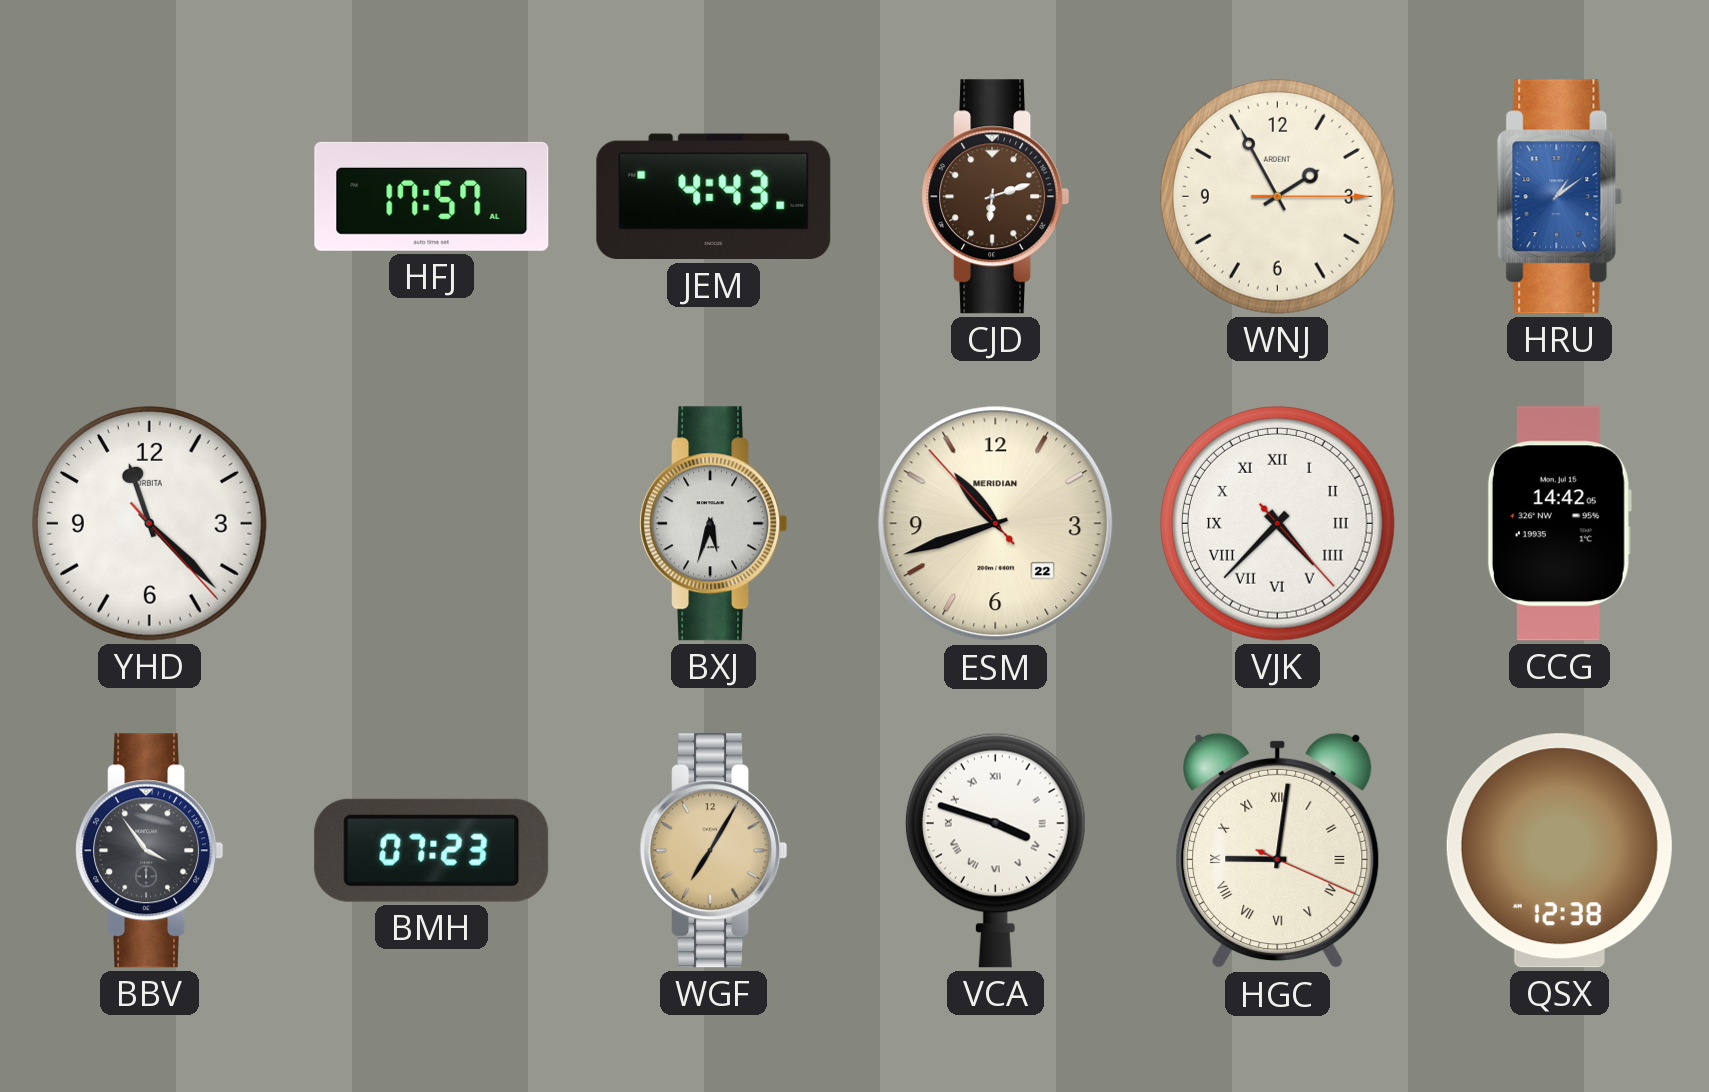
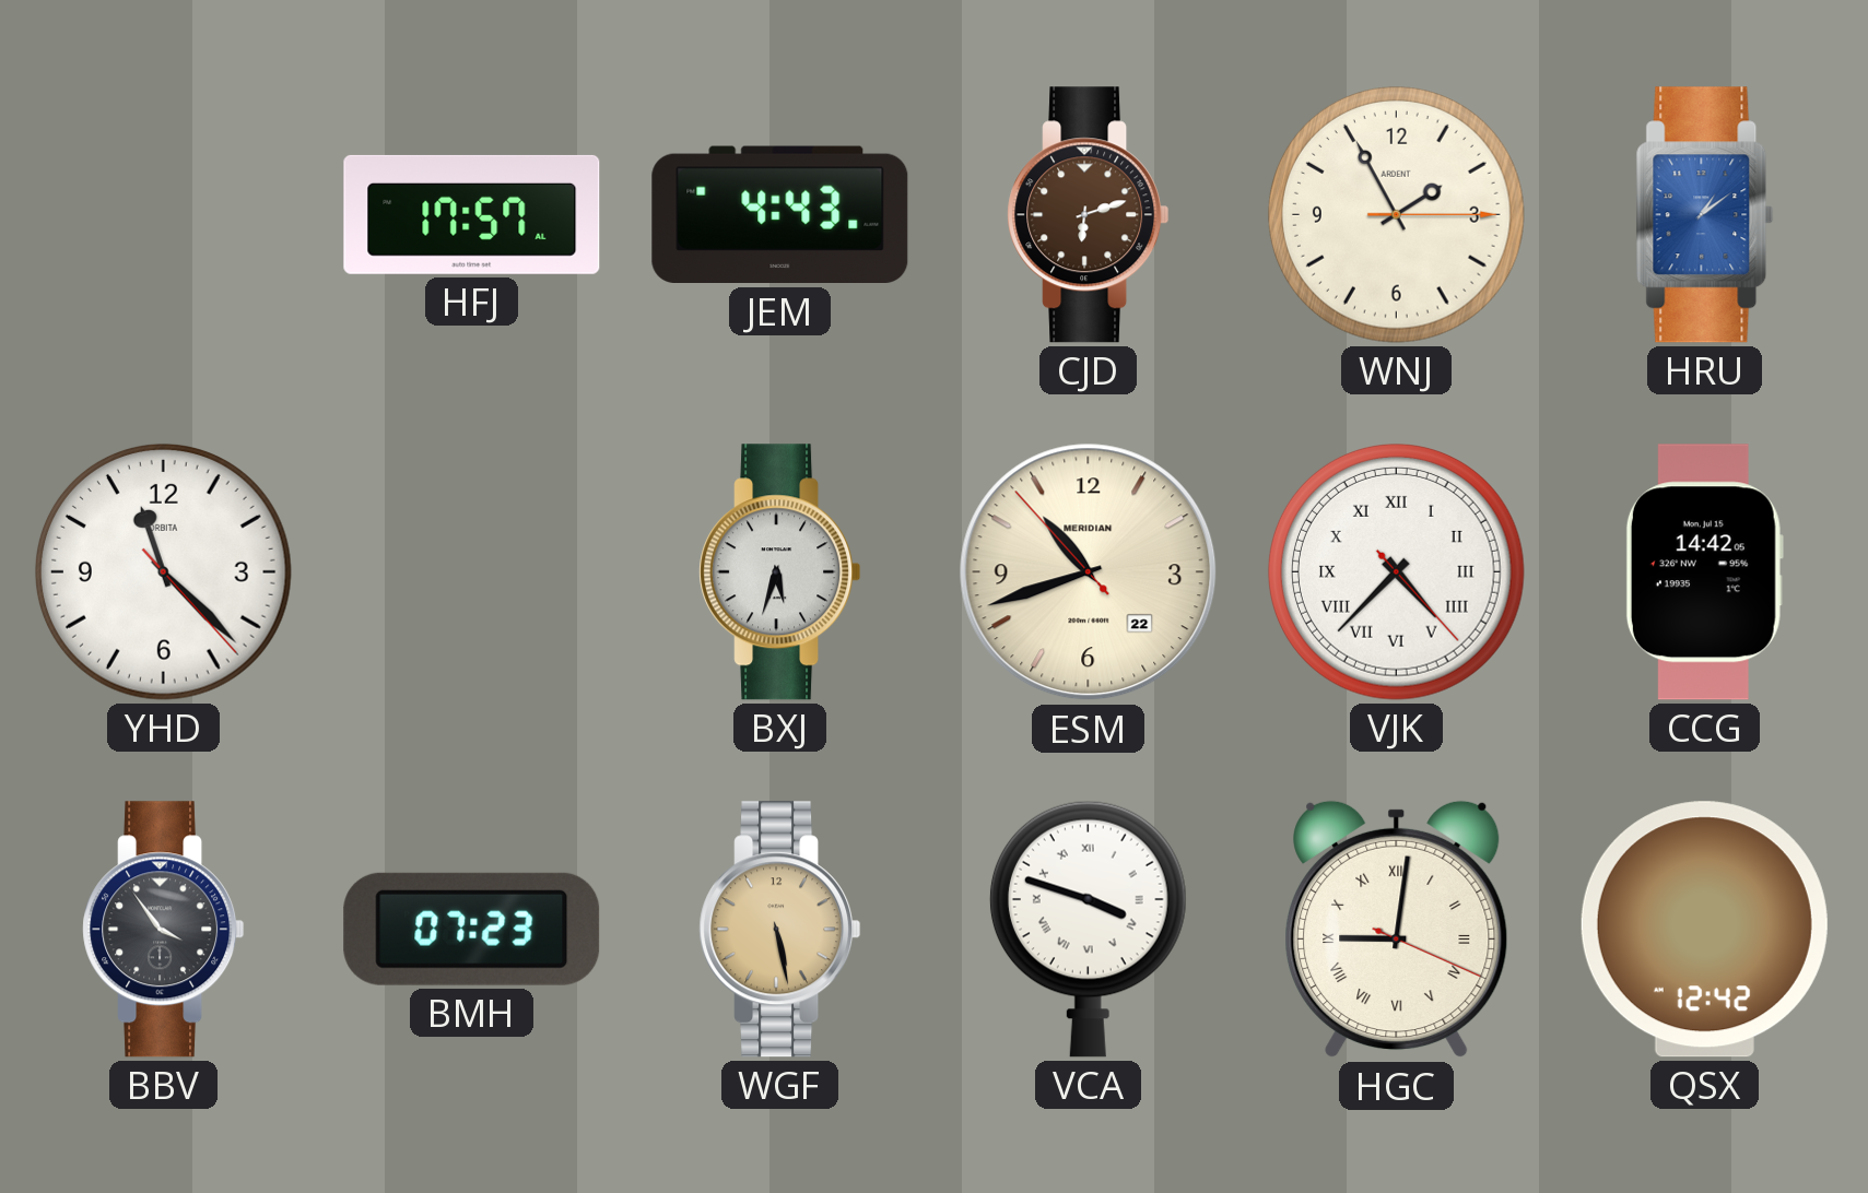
WGF: 7:05 -> 5:28 (780, 930)
QSX: 12:38 -> 12:42 (1704, 930)
